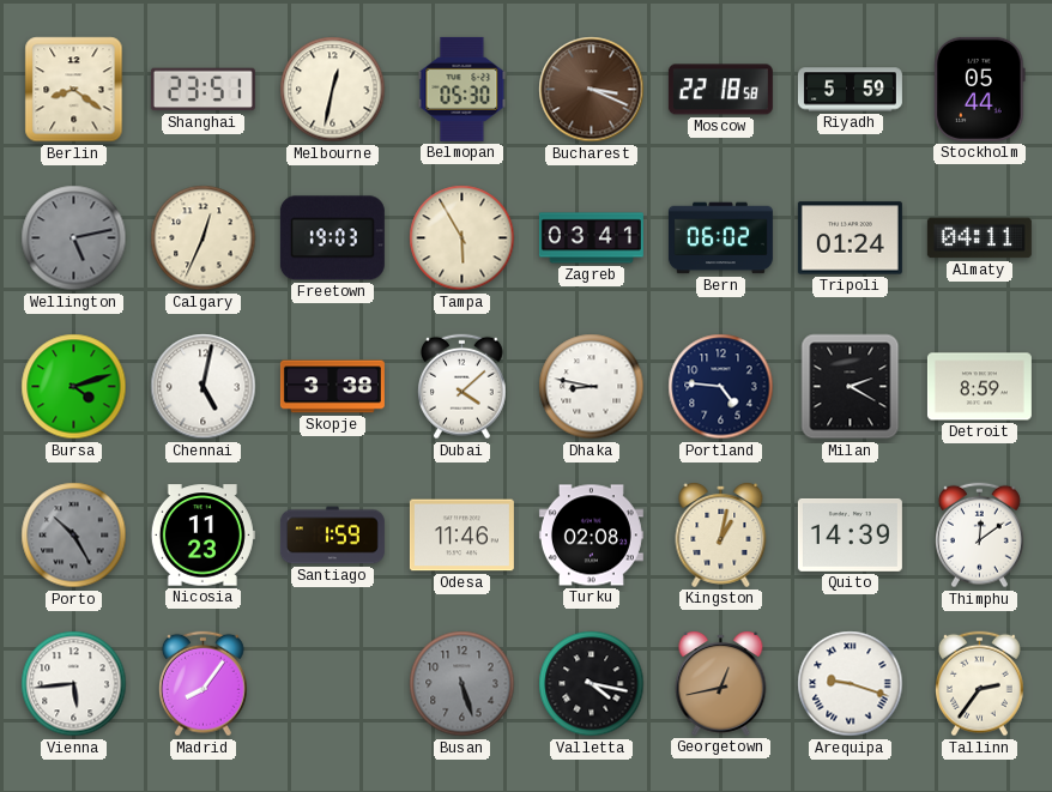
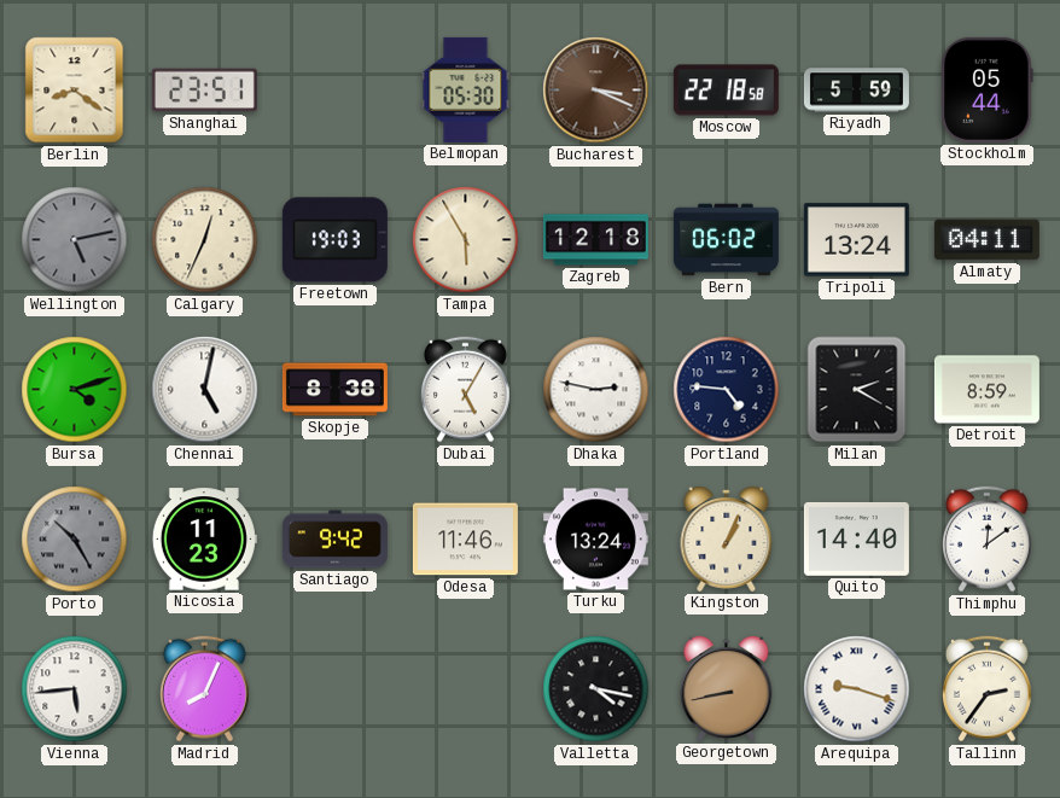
Melbourne: 12:32 -> none (333, 90)
Zagreb: 03:41 -> 12:18 (595, 240)
Tripoli: 01:24 -> 13:24 (856, 240)
Skopje: 3:38 -> 8:38 (334, 390)
Dubai: 4:08 -> 5:05 (465, 390)
Dhaka: 8:47 -> 2:47 (596, 390)
Santiago: 1:59 -> 9:42 (334, 540)
Turku: 02:08 -> 13:24 (595, 540)
Kingston: 1:02 -> 1:04 (727, 540)
Quito: 14:39 -> 14:40 (856, 538)
Madrid: 8:06 -> 8:04 (204, 689)
Busan: 5:27 -> none (462, 684)
Georgetown: 12:43 -> 8:43 (727, 689)
